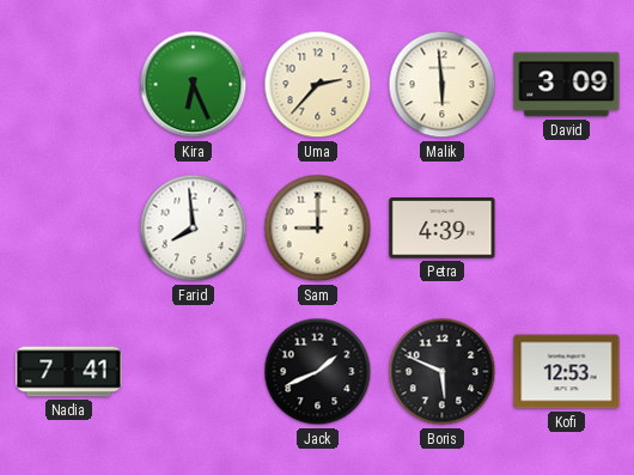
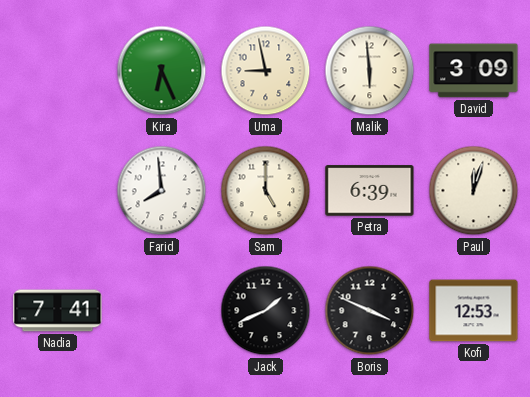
Uma: 2:37 -> 8:58 (266, 71)
Sam: 9:00 -> 5:00 (266, 191)
Petra: 4:39 -> 6:39 (370, 191)
Paul: none -> 12:03 (474, 191)
Boris: 5:49 -> 3:49 (370, 311)
